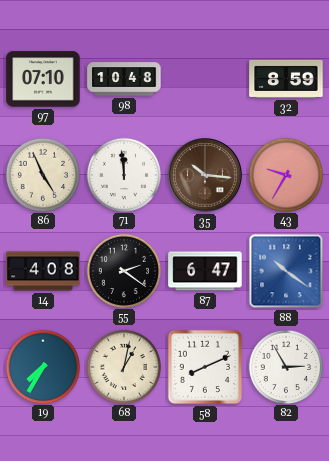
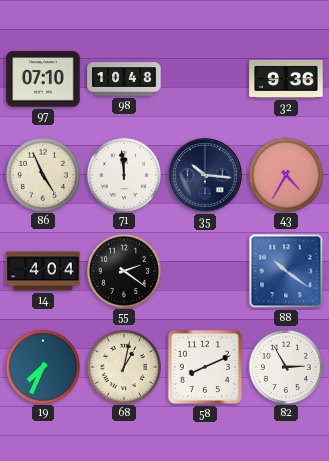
32: 8:59 -> 9:36 (286, 79)
35 dial: brown -> navy (206, 176)
43: 9:35 -> 4:35 (285, 174)
14: 4:08 -> 4:04 (43, 271)
87: 6:47 -> none (205, 271)
19: 7:35 -> 7:34 (42, 366)
